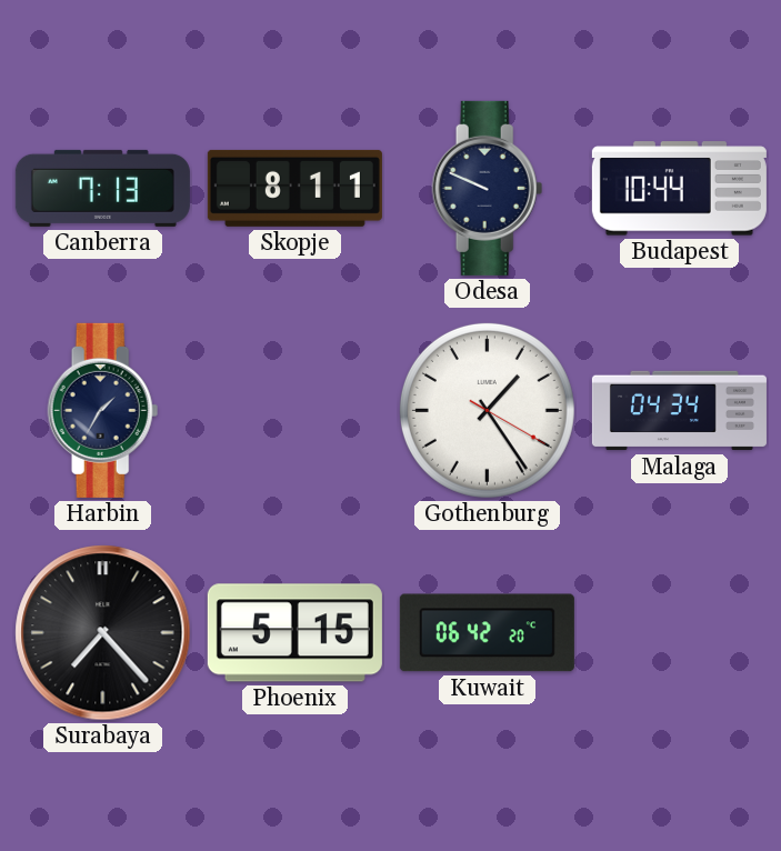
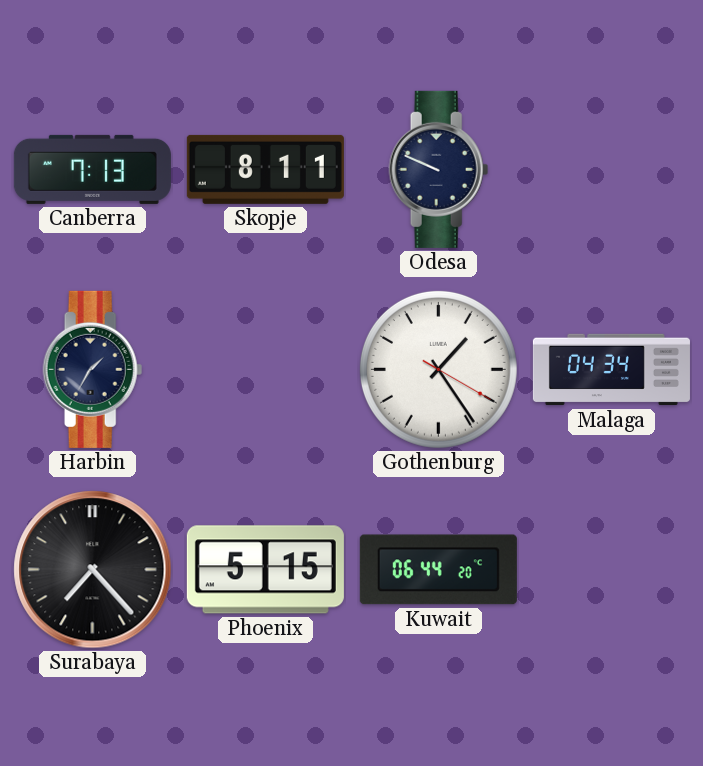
Budapest: 10:44 -> none (679, 189)
Kuwait: 06:42 -> 06:44 (438, 570)
